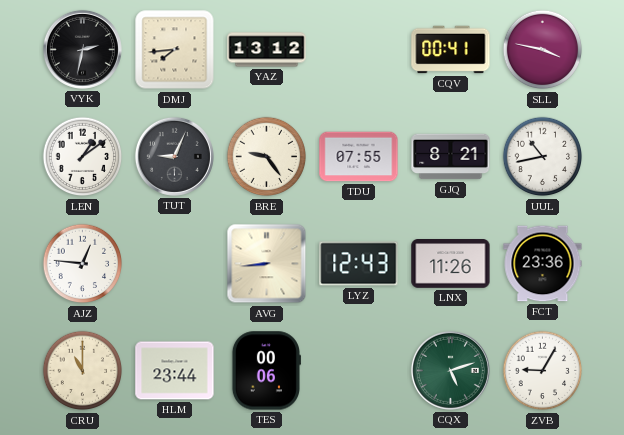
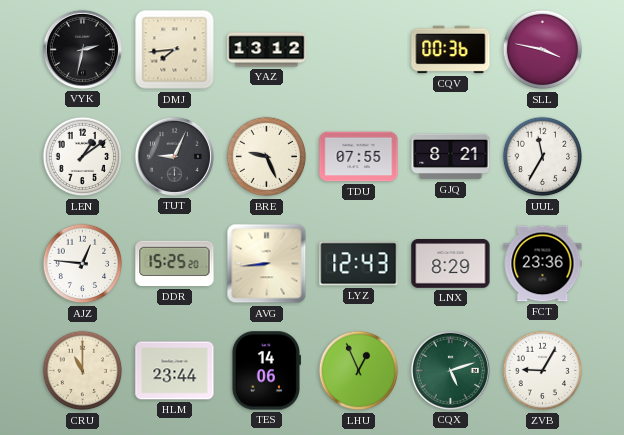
CQV: 00:41 -> 00:36 (451, 50)
BRE: 9:24 -> 9:26 (267, 157)
UUL: 10:43 -> 11:35 (543, 157)
DDR: none -> 15:25 (175, 264)
LNX: 11:26 -> 8:29 (451, 264)
TES: 00:06 -> 14:06 (266, 371)
LHU: none -> 12:56 (359, 371)
